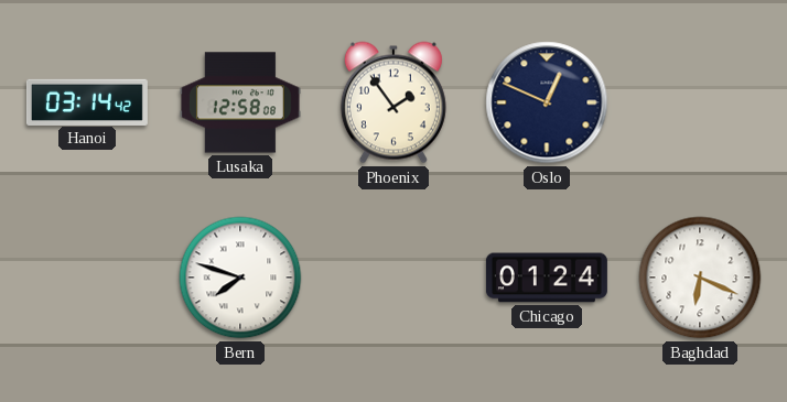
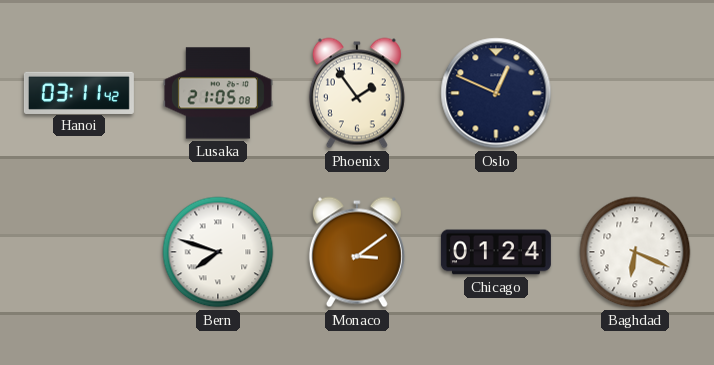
Hanoi: 03:14 -> 03:11 (79, 92)
Lusaka: 12:58 -> 21:05 (218, 93)
Monaco: none -> 3:09 (357, 252)
